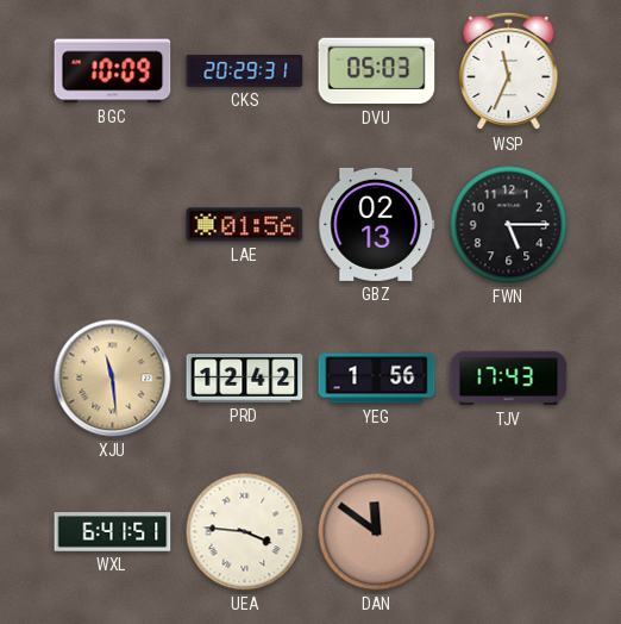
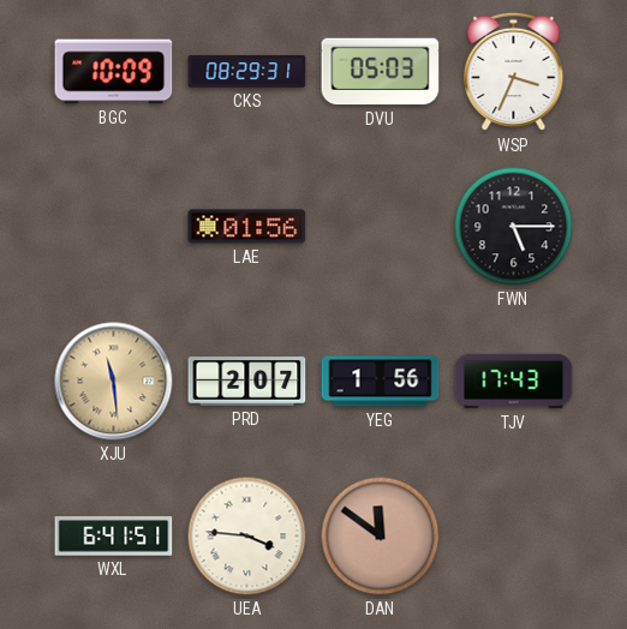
CKS: 20:29 -> 08:29 (247, 71)
WSP: 11:34 -> 3:34 (514, 72)
GBZ: 02:13 -> none (377, 224)
PRD: 12:42 -> 2:07 (247, 382)
